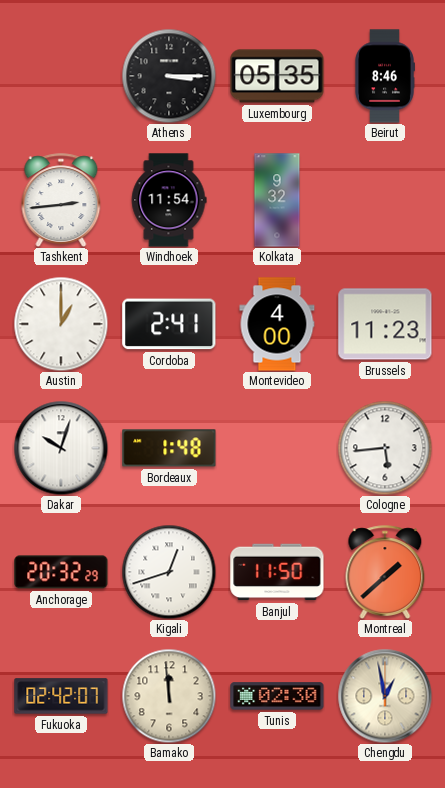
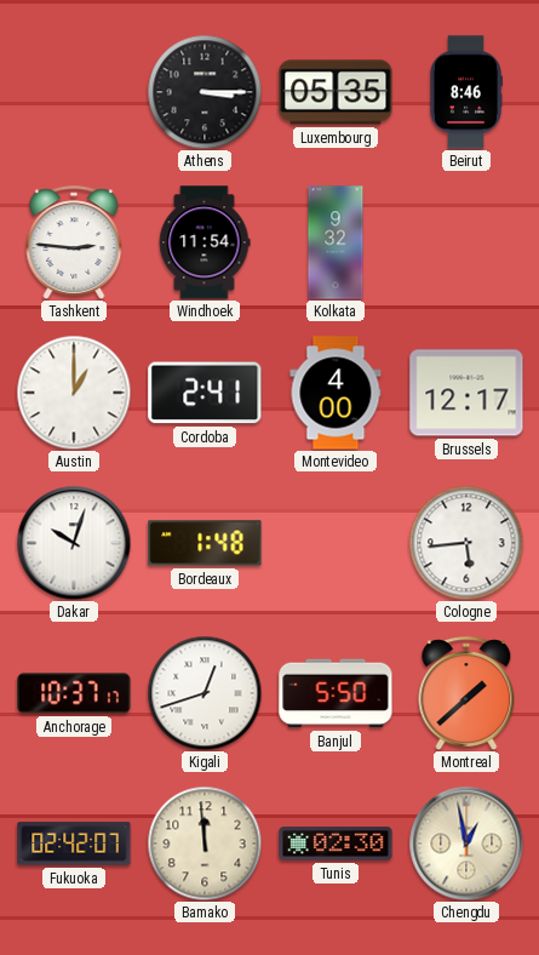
Tashkent: 2:44 -> 2:46 (74, 242)
Brussels: 11:23 -> 12:17 (466, 393)
Anchorage: 20:32 -> 10:37 (74, 693)
Banjul: 11:50 -> 5:50 (336, 693)
